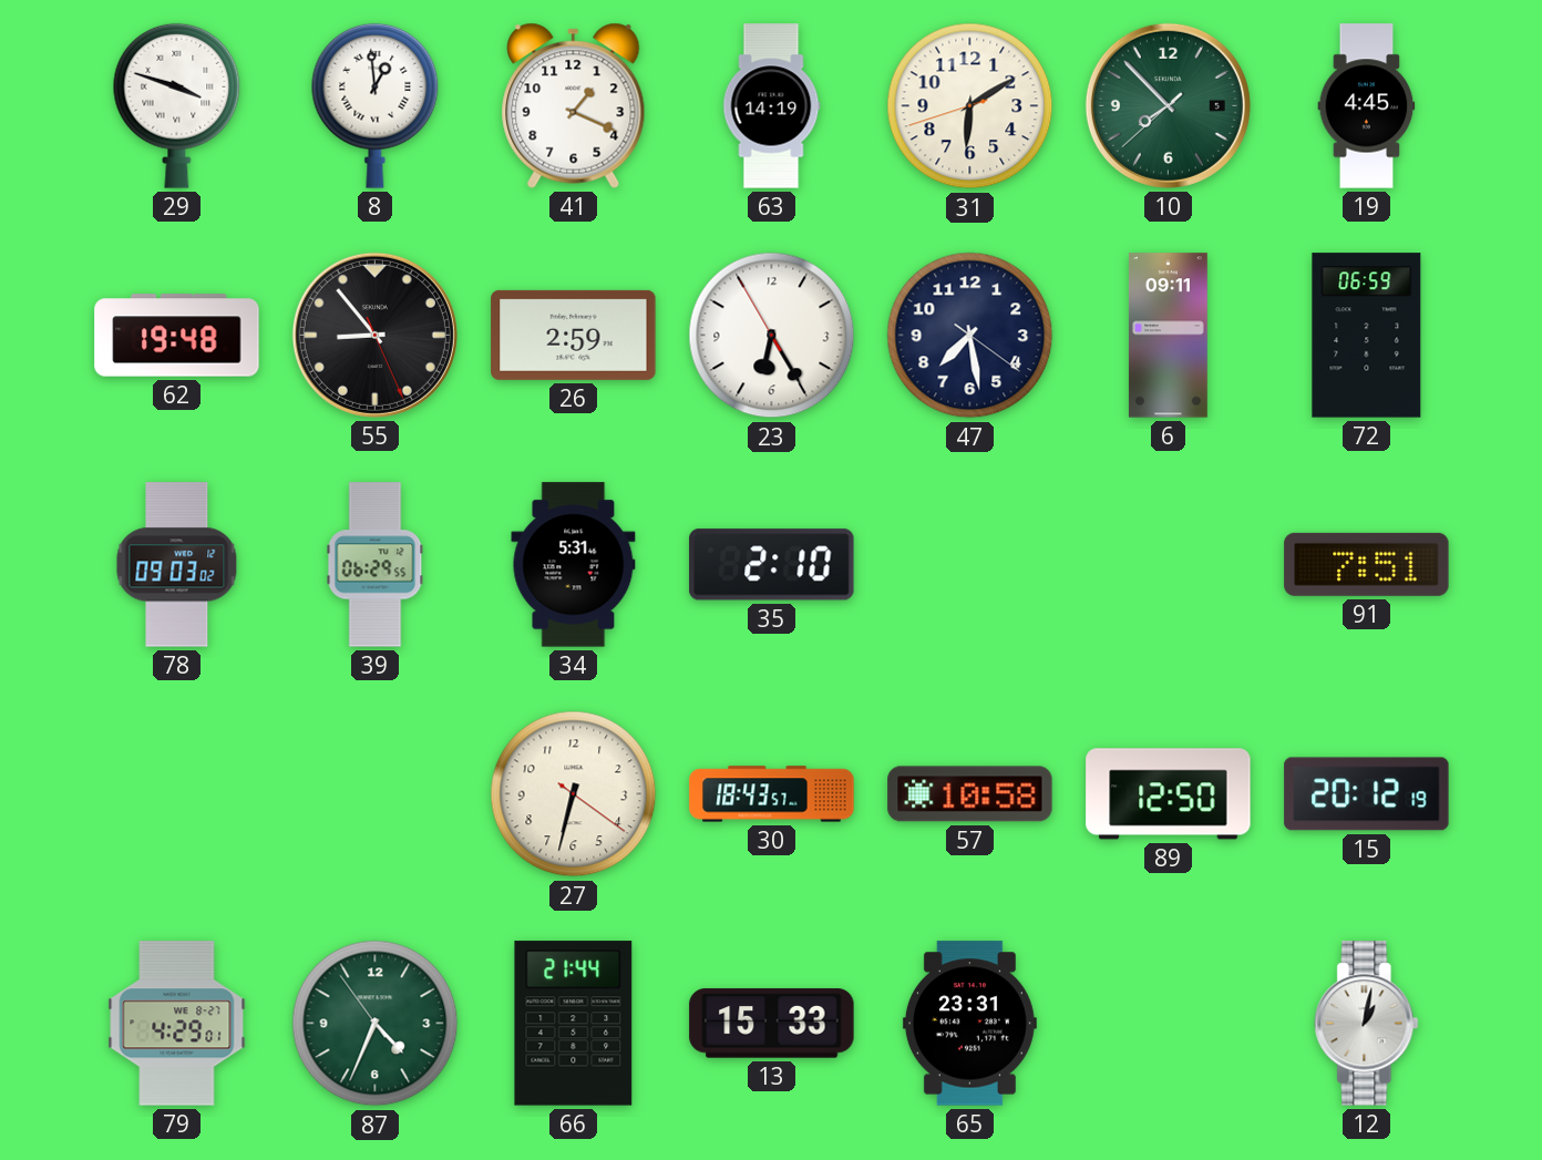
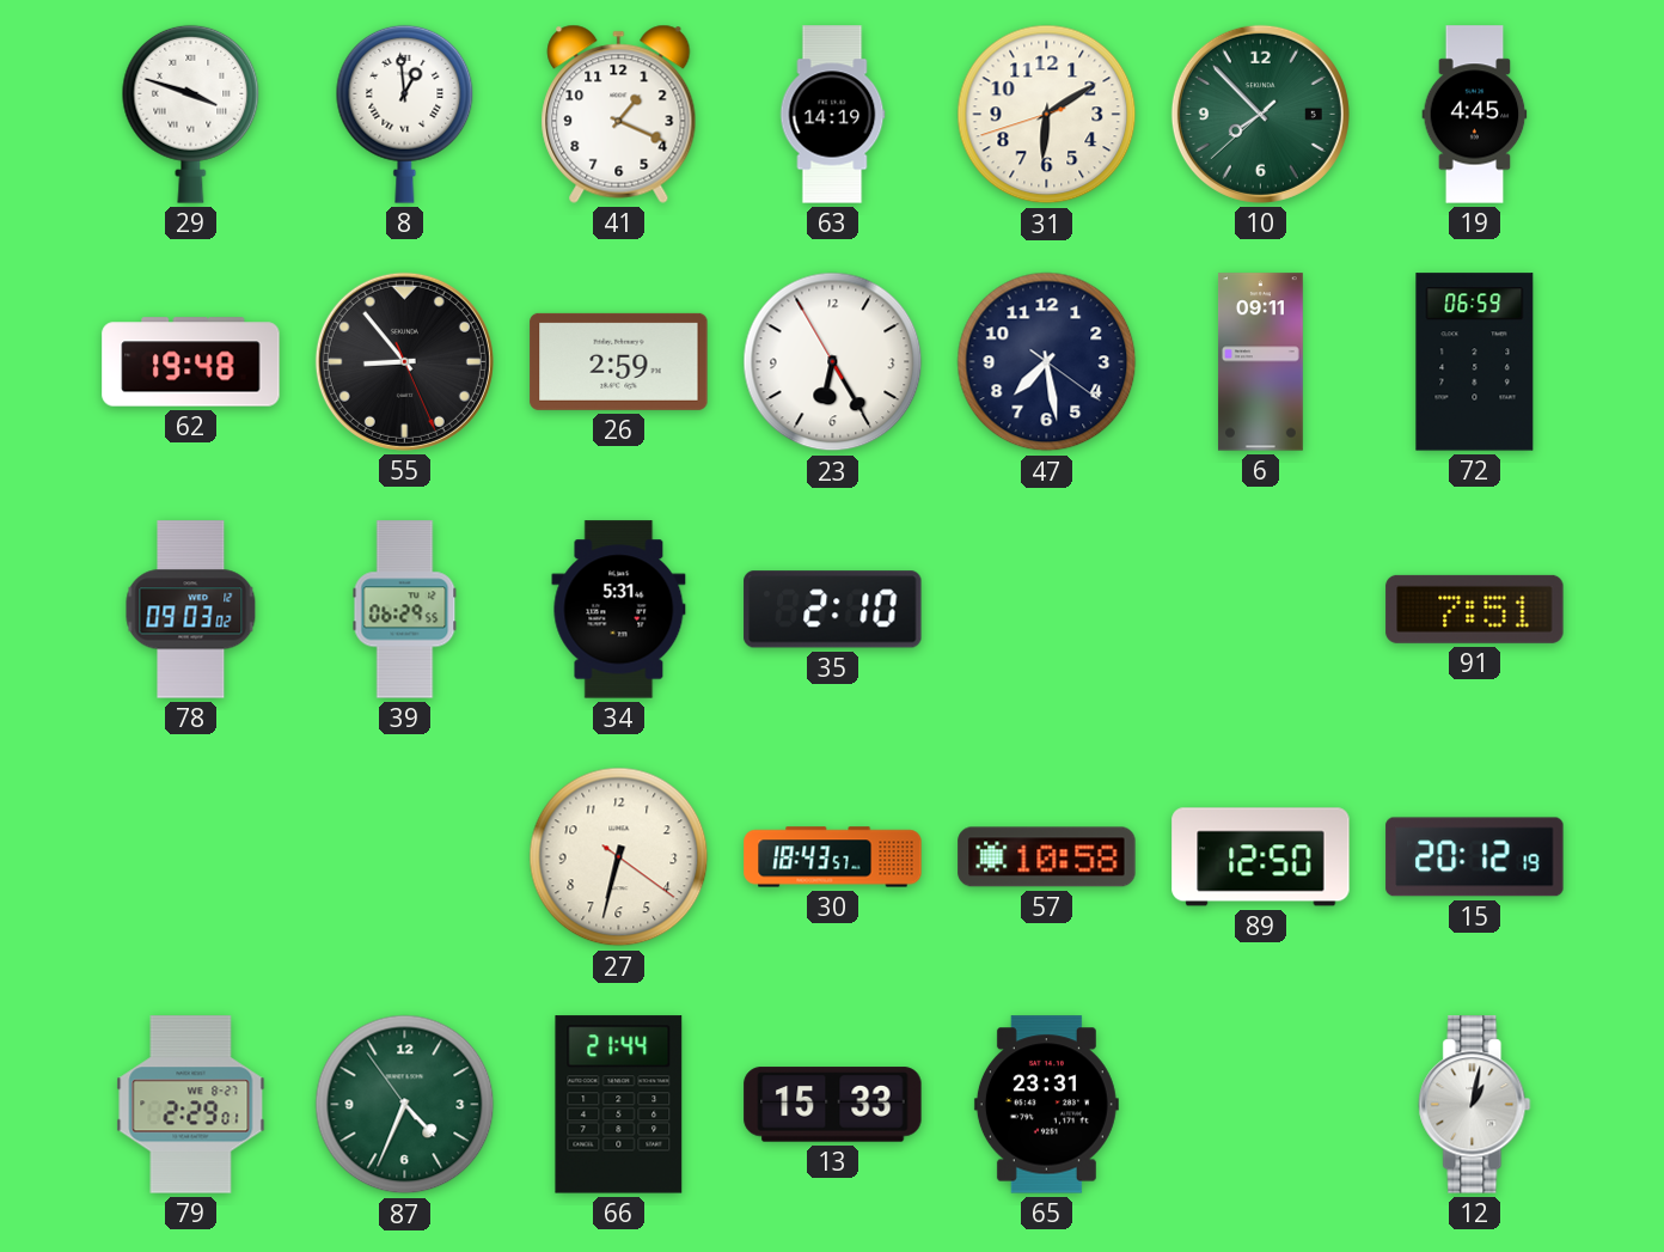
79: 4:29 -> 2:29 (191, 1105)
